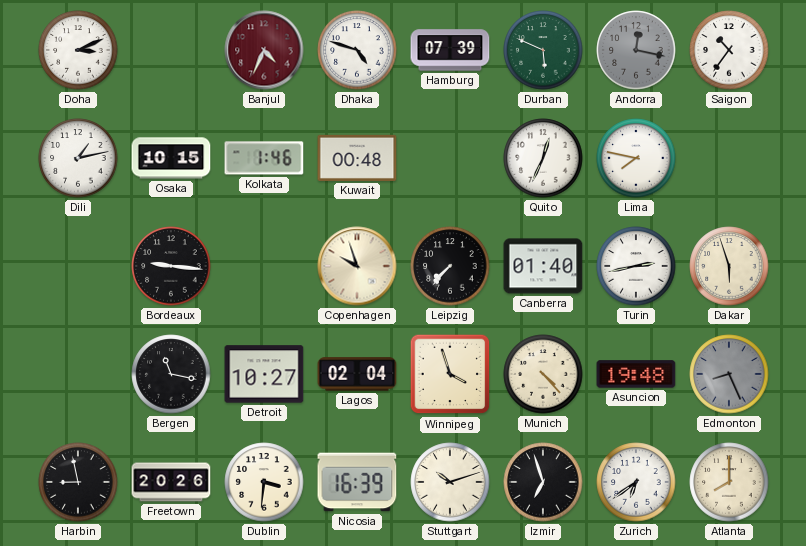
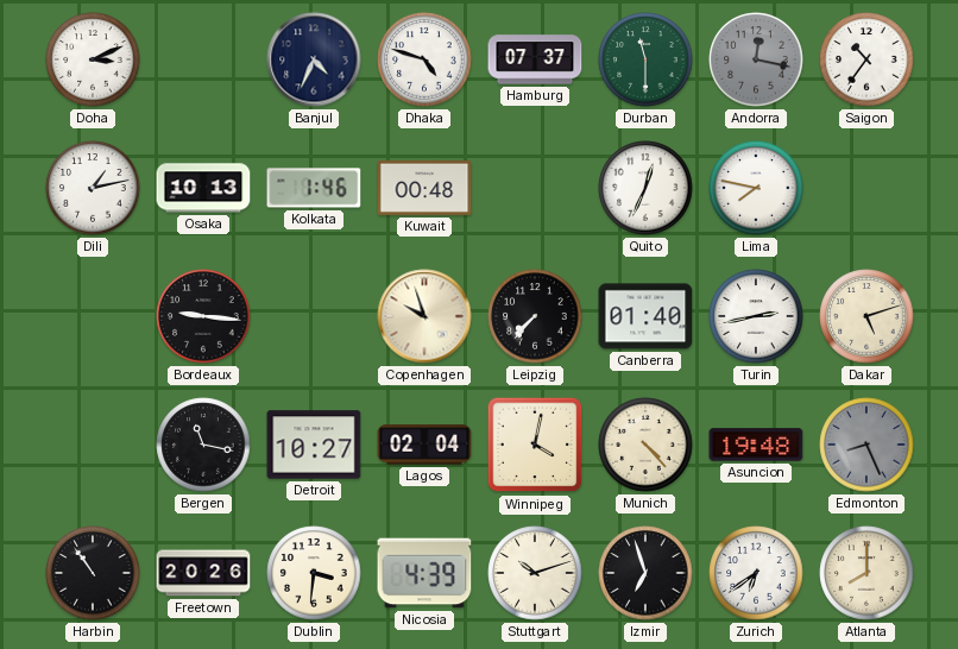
Banjul dial: burgundy -> navy (314, 59)
Hamburg: 07:39 -> 07:37 (535, 59)
Durban: 5:49 -> 11:30 (645, 59)
Osaka: 10:15 -> 10:13 (203, 188)
Dakar: 5:57 -> 5:12 (866, 316)
Winnipeg: 3:57 -> 4:02 (535, 445)
Harbin: 8:58 -> 10:54 (93, 573)
Nicosia: 16:39 -> 4:39 (424, 573)
